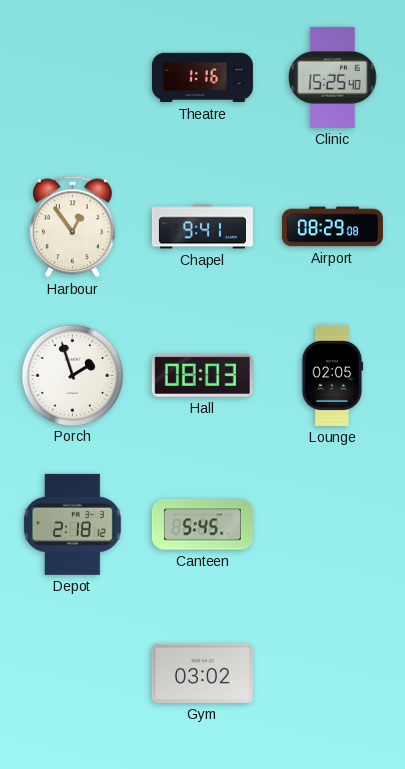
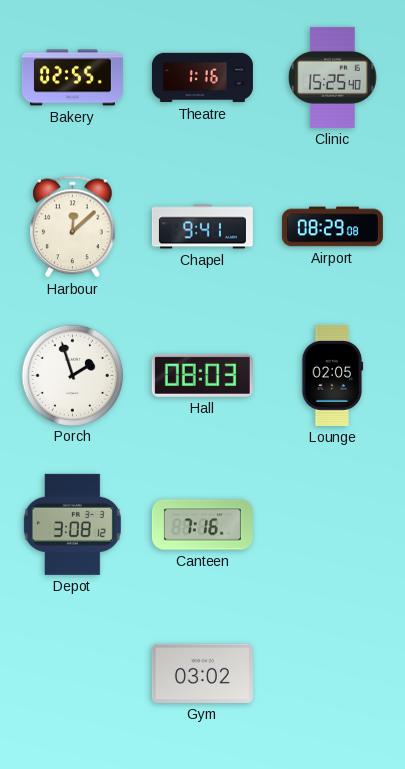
Bakery: none -> 02:55 (72, 78)
Harbour: 12:54 -> 12:08 (73, 227)
Depot: 2:18 -> 3:08 (72, 524)
Canteen: 5:45 -> 7:16 (202, 525)
